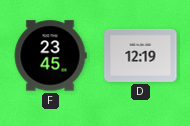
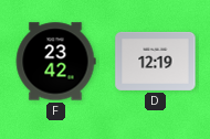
F: 23:45 -> 23:42 (55, 62)
